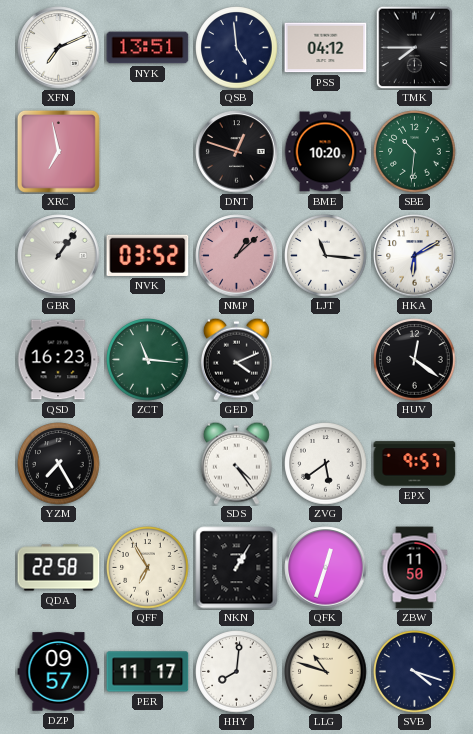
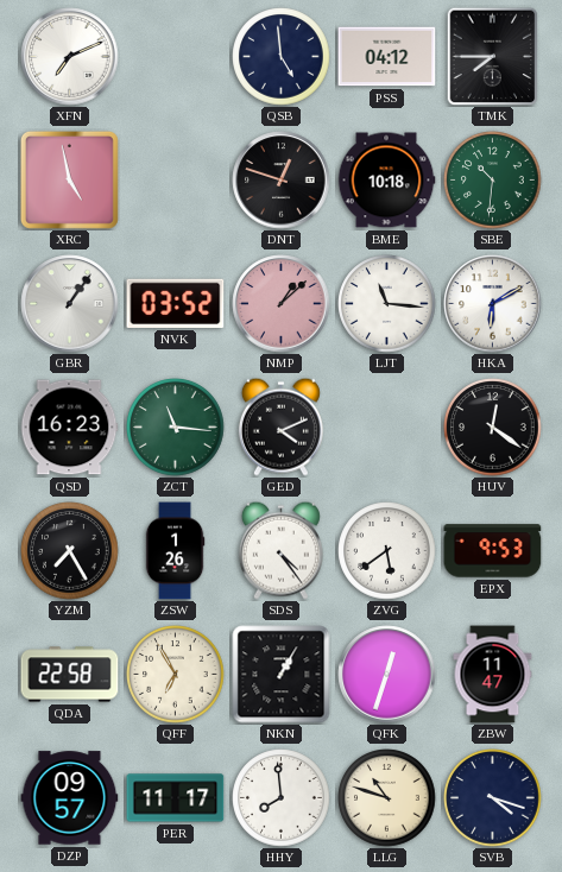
NYK: 13:51 -> none (148, 48)
XRC: 6:58 -> 4:58 (69, 179)
BME: 10:20 -> 10:18 (386, 181)
ZSW: none -> 1:26 (175, 551)
EPX: 9:57 -> 9:53 (493, 551)
ZBW: 11:50 -> 11:47 (493, 675)
HHY: 8:01 -> 7:59 (282, 798)
